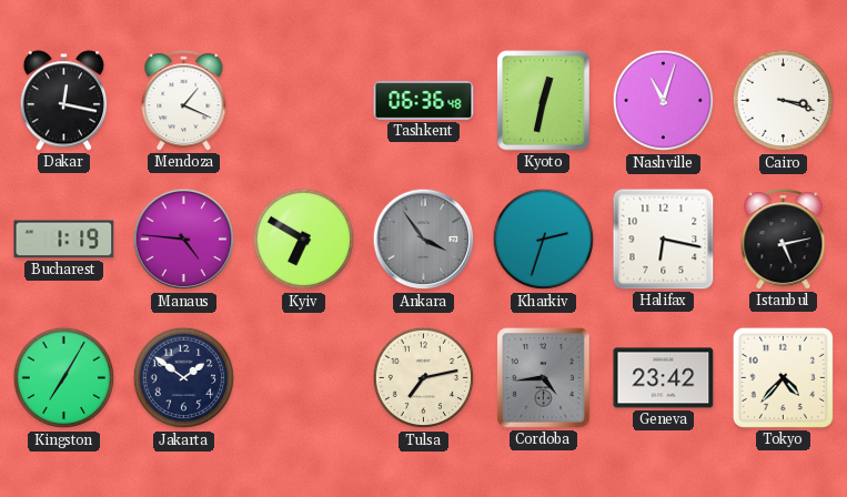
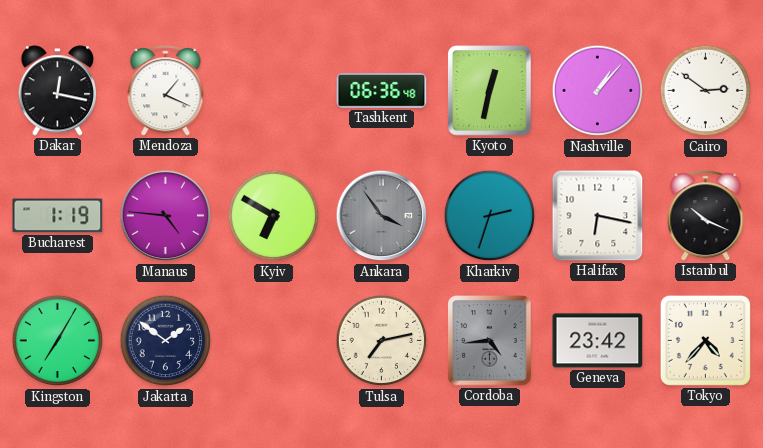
Nashville: 11:03 -> 1:07 (598, 91)
Cairo: 3:18 -> 2:51 (706, 91)
Istanbul: 5:13 -> 10:19 (706, 216)
